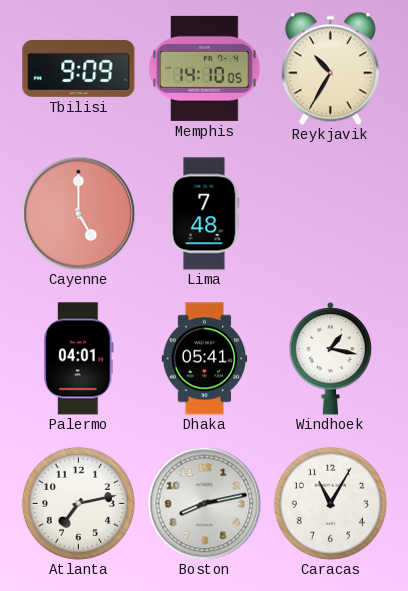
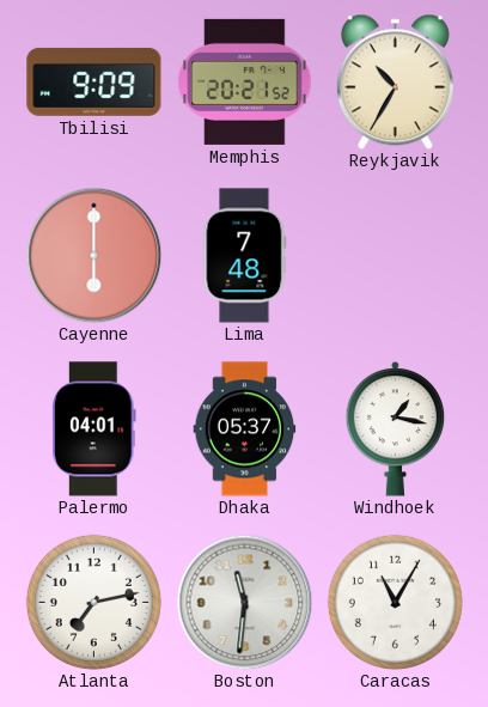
Memphis: 14:10 -> 20:21 (245, 81)
Cayenne: 5:00 -> 6:00 (93, 255)
Dhaka: 05:41 -> 05:37 (245, 429)
Boston: 8:13 -> 11:31 (244, 602)
